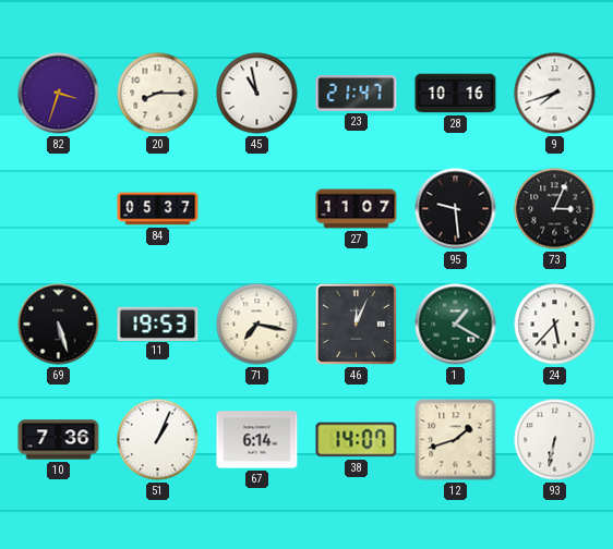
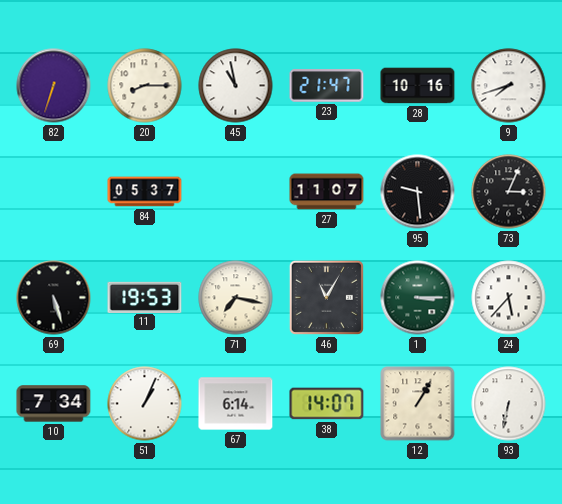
82: 3:33 -> 6:33 (54, 86)
46: 12:04 -> 11:05 (326, 297)
1: 1:20 -> 3:15 (418, 298)
10: 7:36 -> 7:34 (54, 404)
12: 1:42 -> 1:05 (418, 404)
